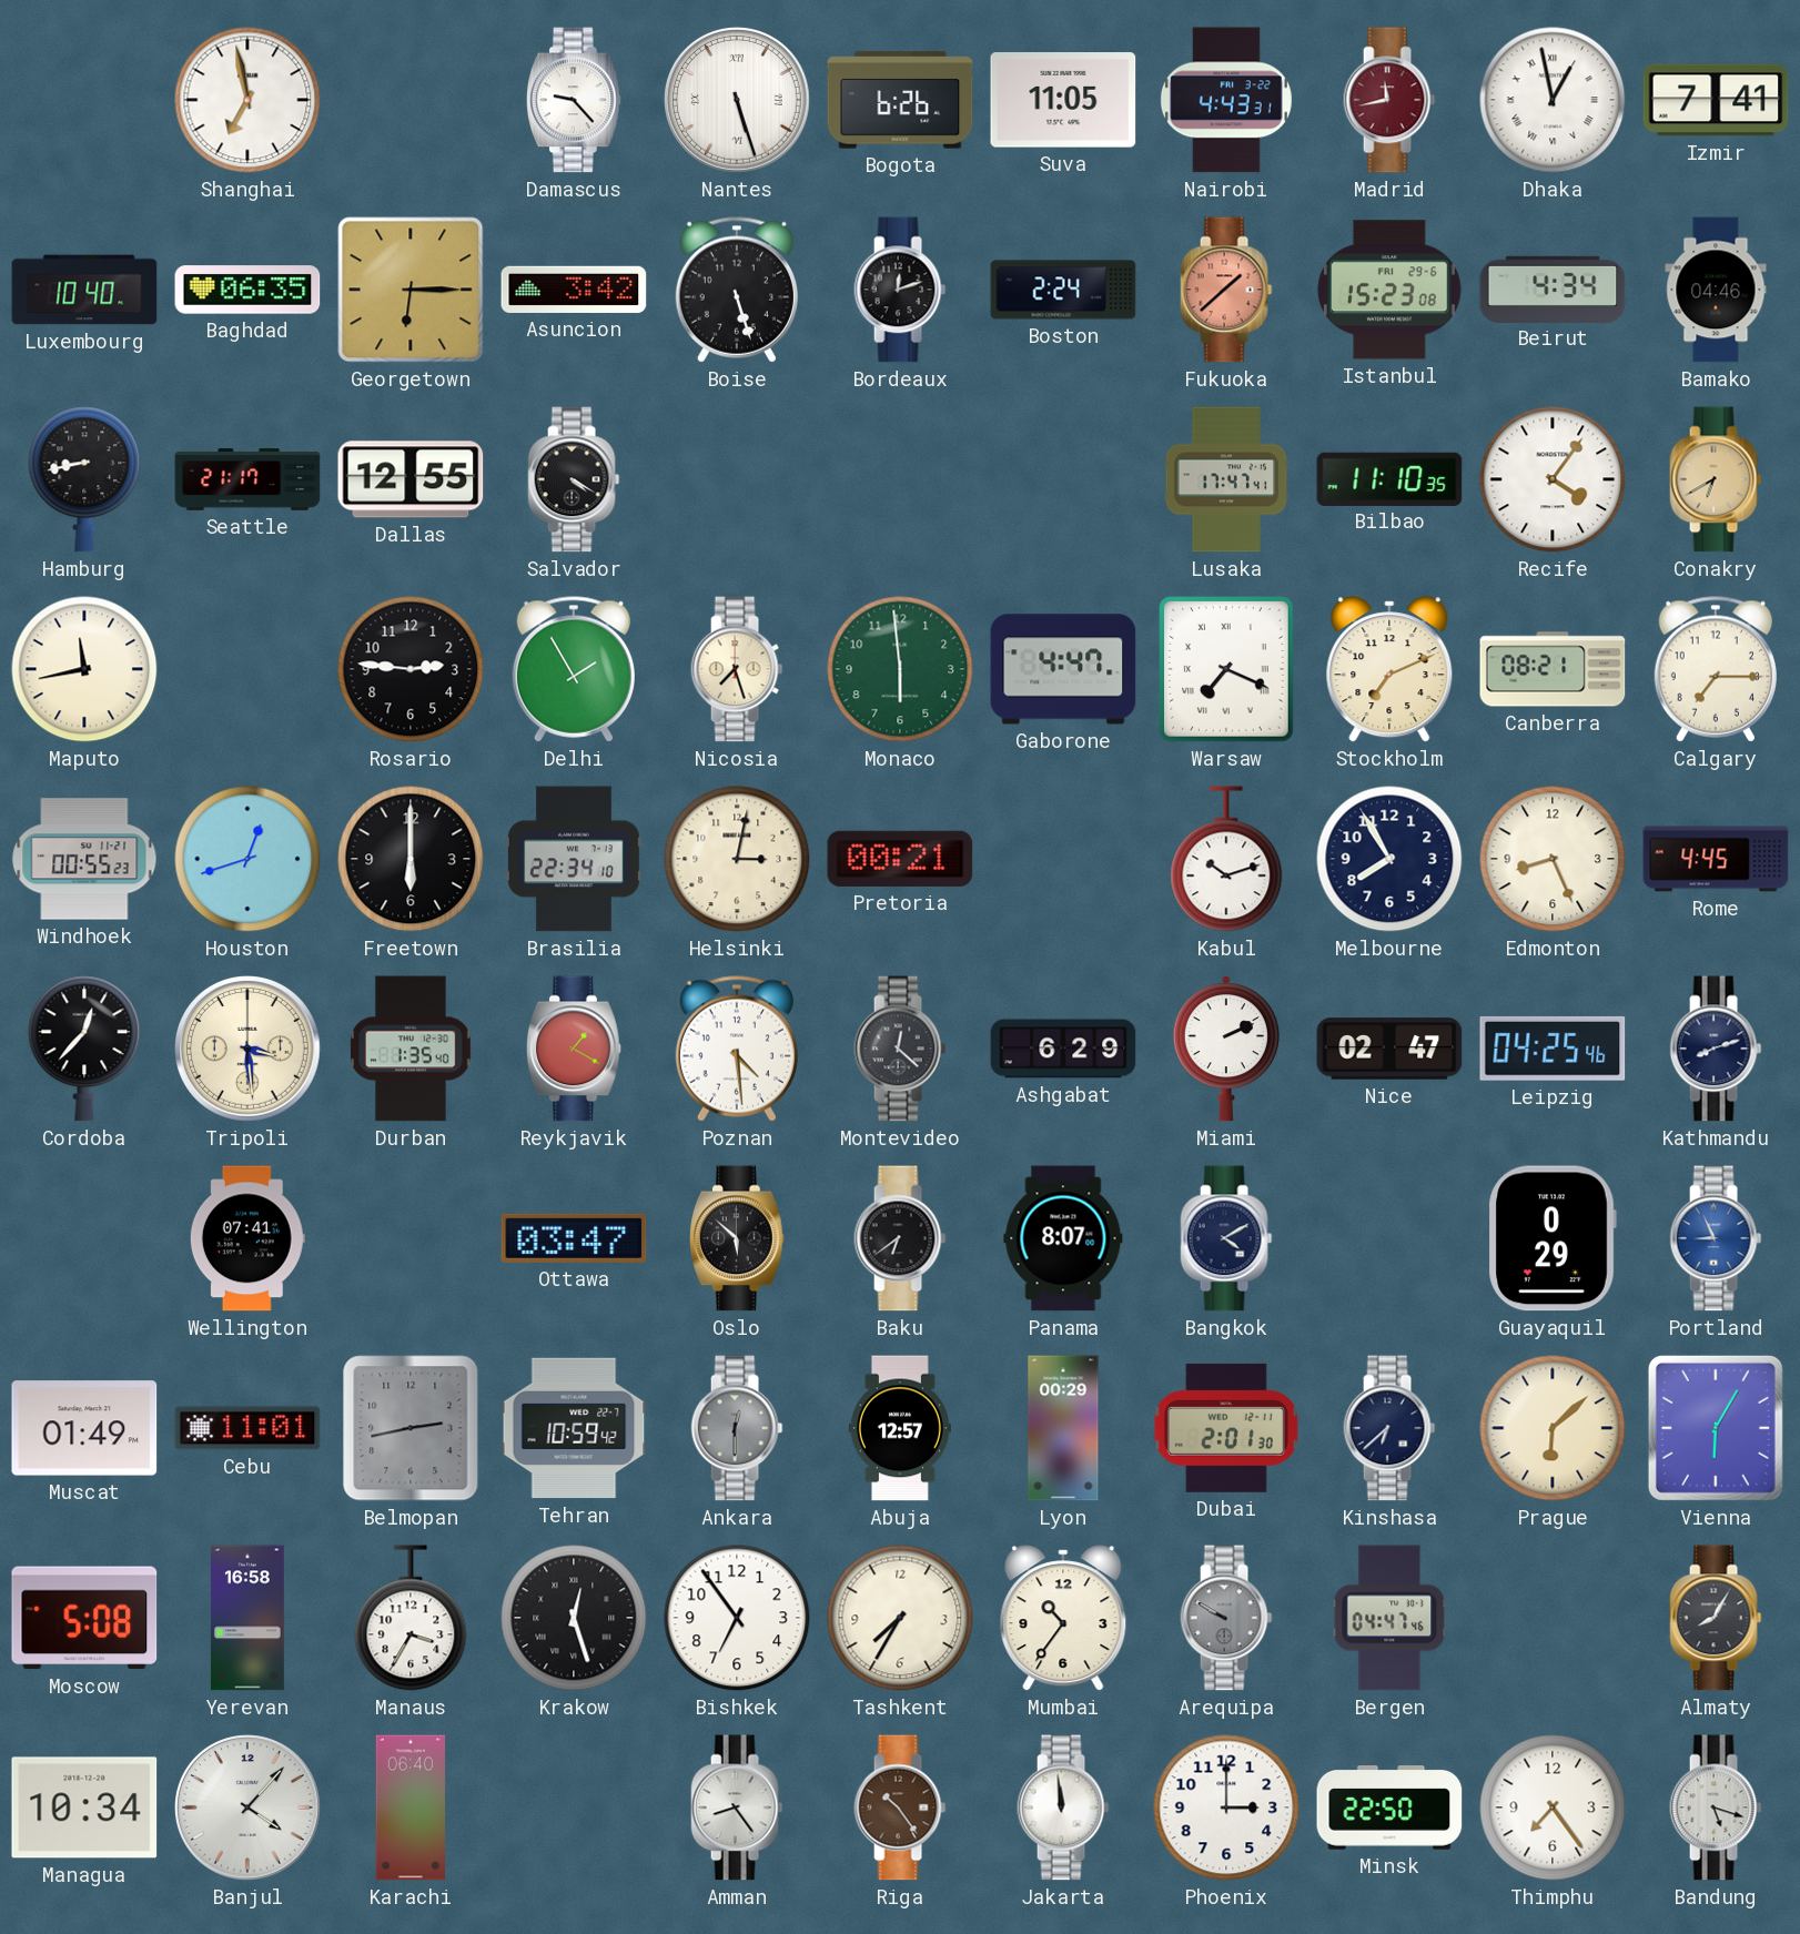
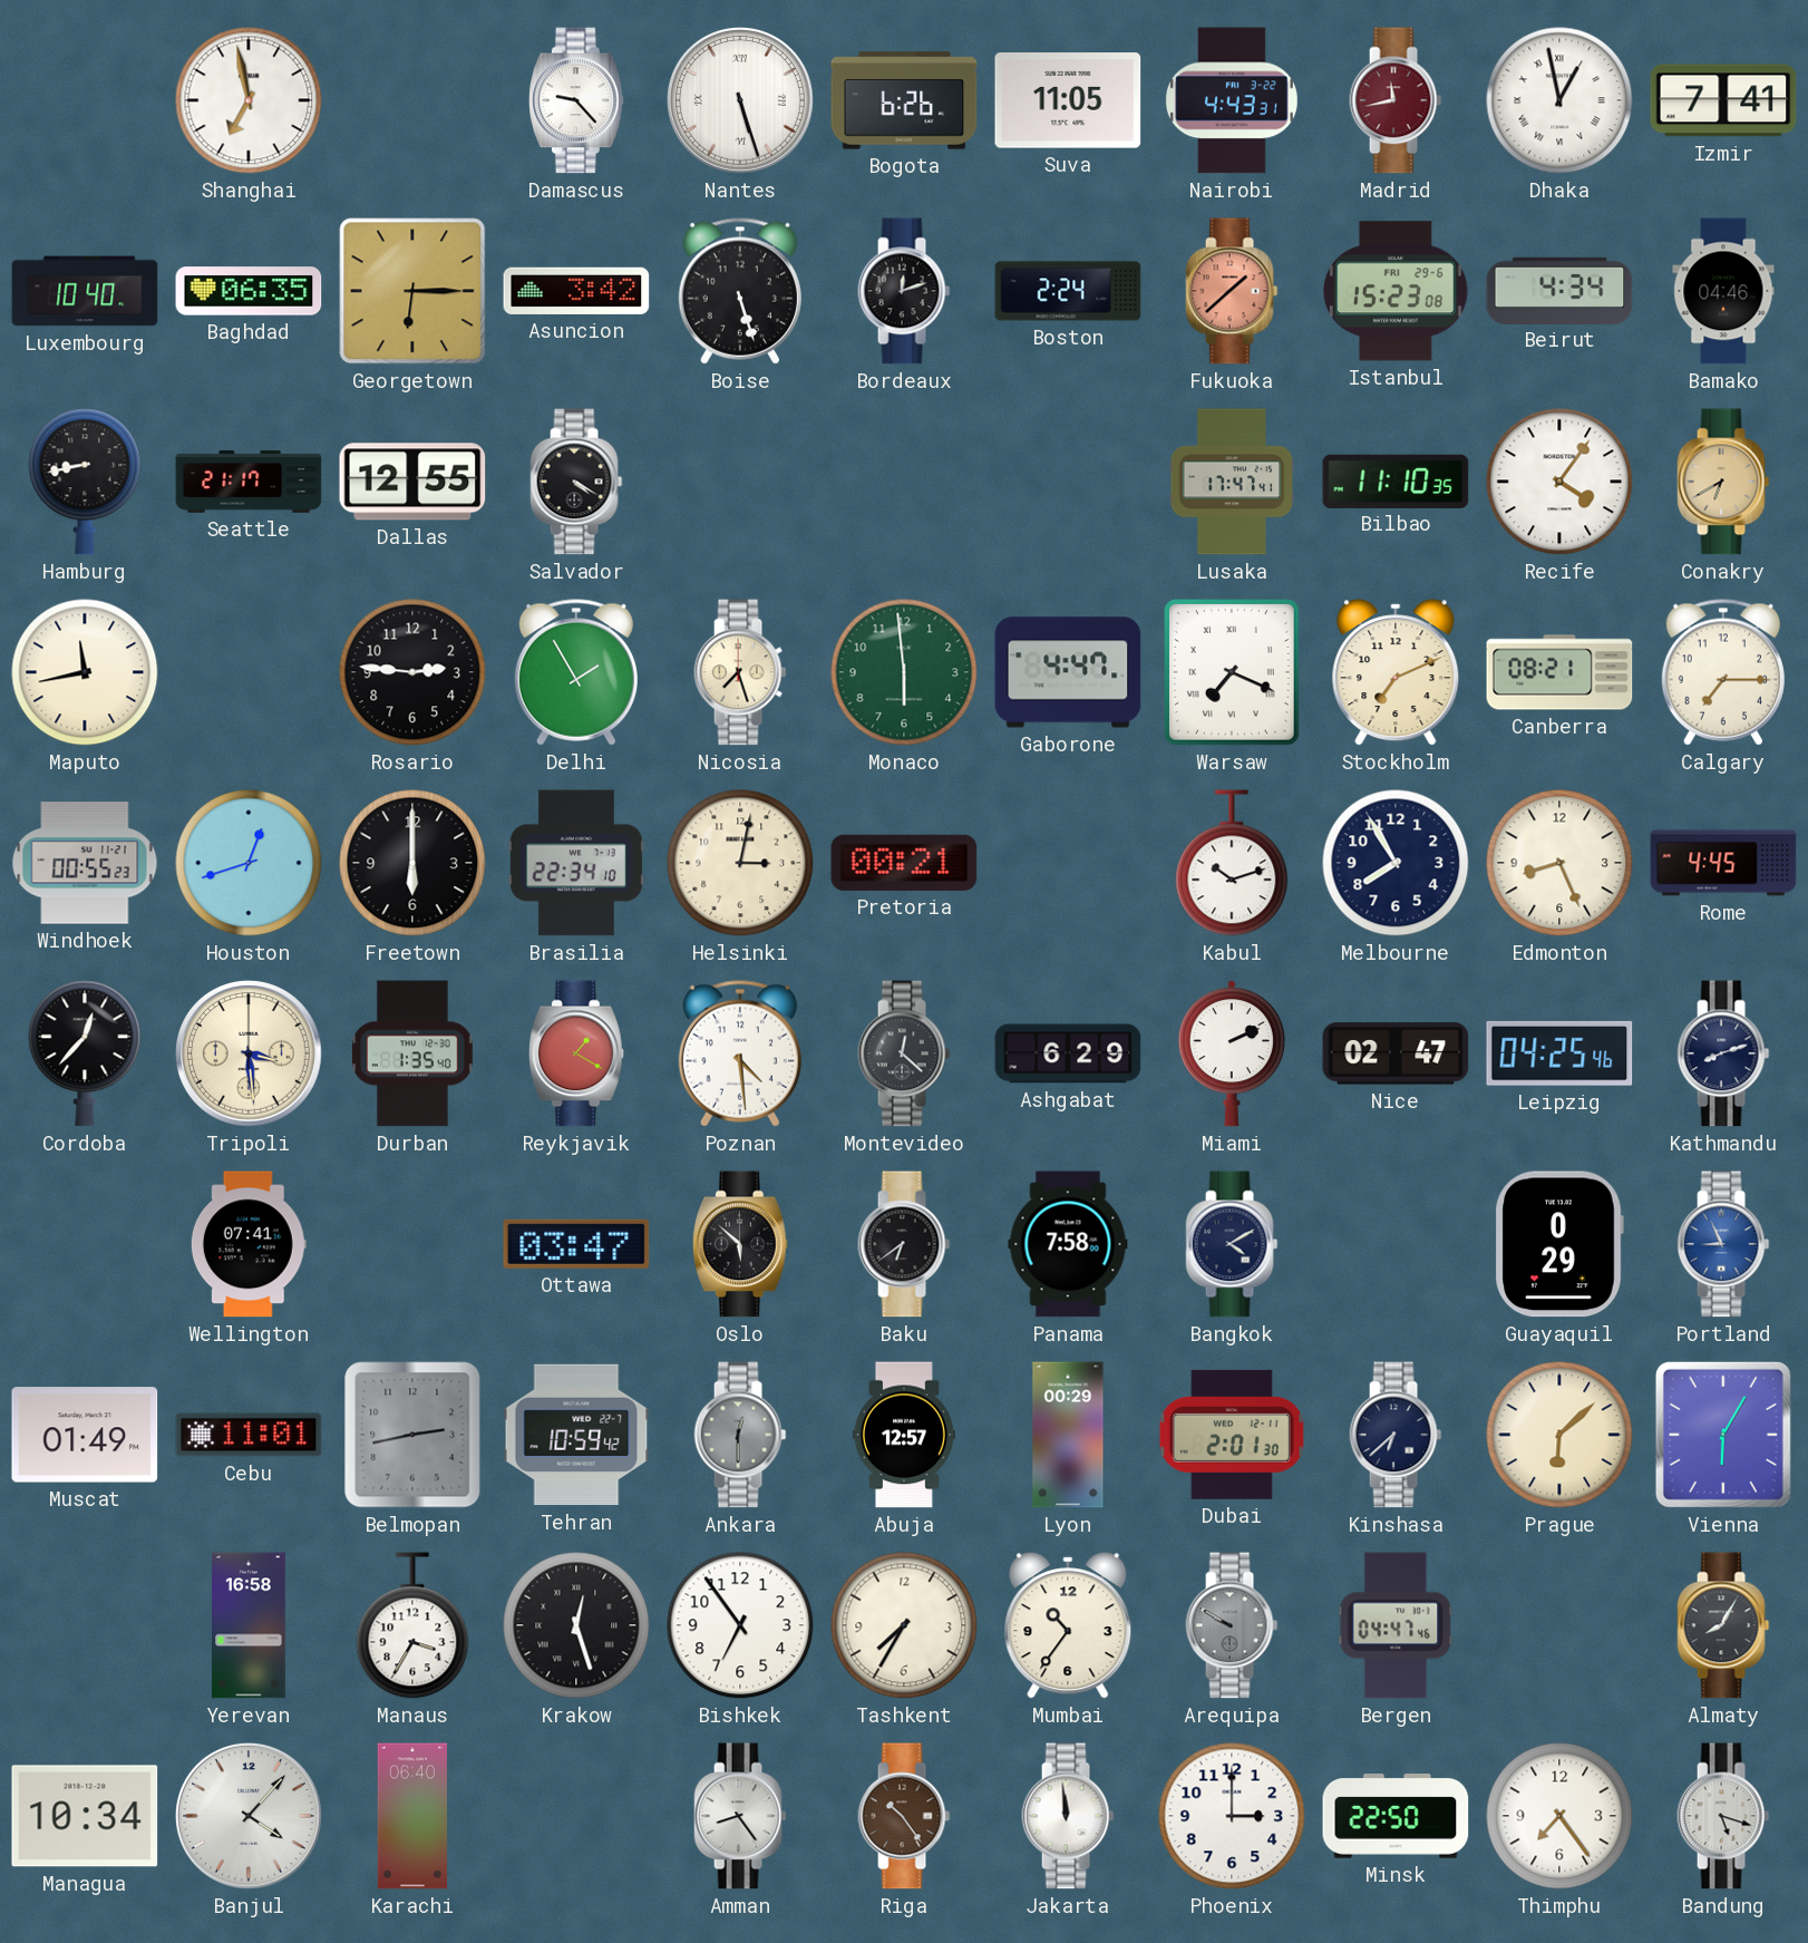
Panama: 8:07 -> 7:58 (1068, 1244)
Moscow: 5:08 -> none (84, 1618)
